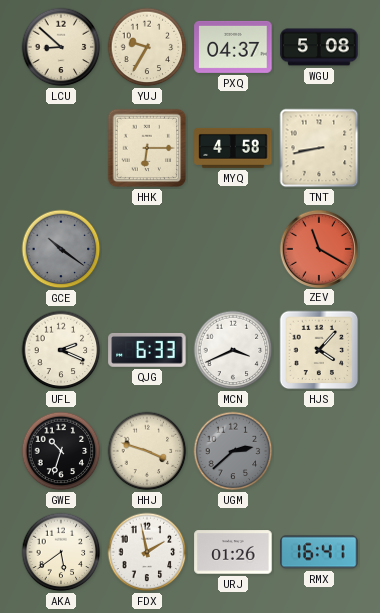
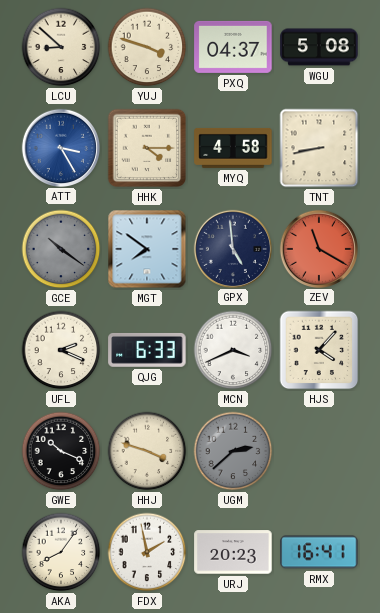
YUJ: 9:35 -> 3:48 (147, 47)
ATT: none -> 3:25 (60, 147)
HHK: 6:15 -> 4:15 (147, 148)
MGT: none -> 7:51 (147, 249)
GPX: none -> 4:59 (232, 248)
GWE: 10:33 -> 10:19 (61, 451)
AKA: 5:39 -> 8:06 (61, 552)
URJ: 01:26 -> 20:23 (233, 552)
